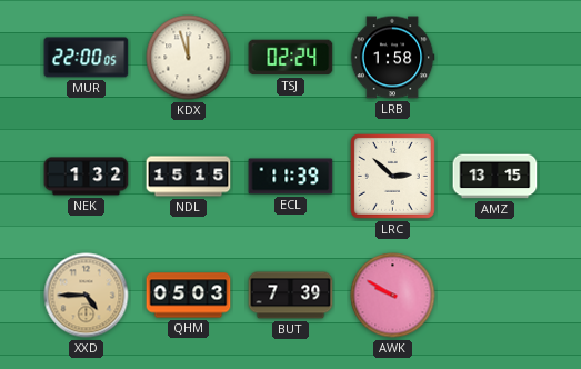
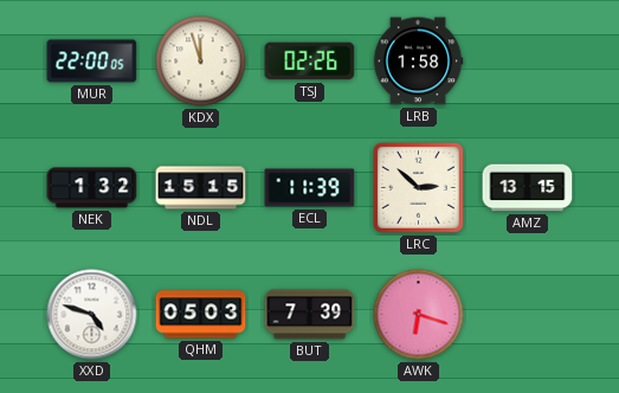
TSJ: 02:24 -> 02:26 (310, 62)
XXD: 4:45 -> 4:48 (92, 315)
XXD dial: champagne -> white (92, 315)
AWK: 9:50 -> 6:18 (419, 315)
